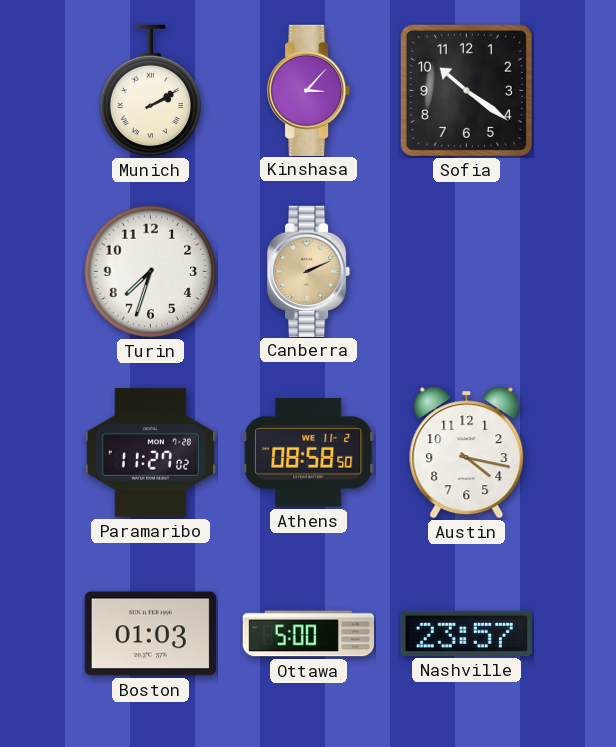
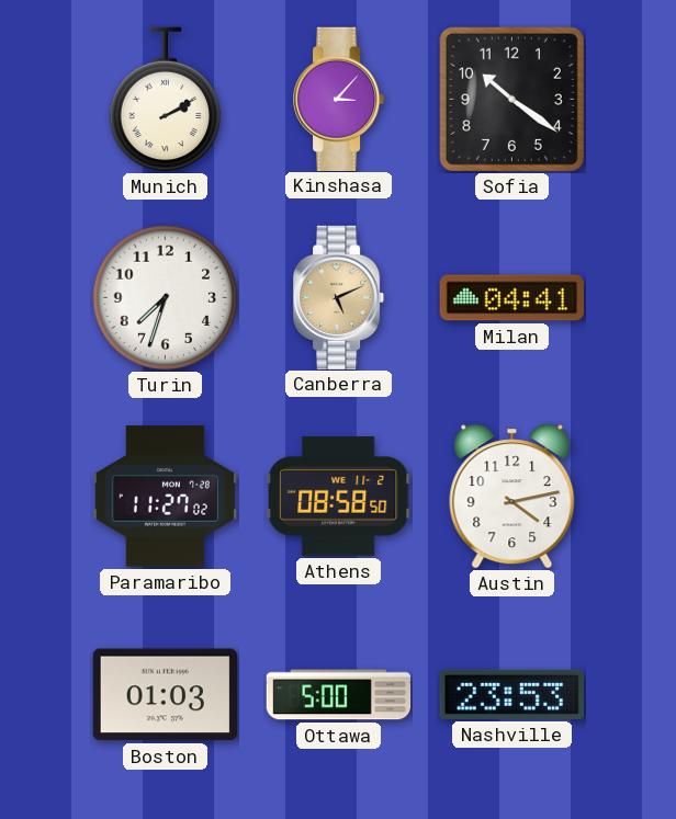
Canberra: 2:11 -> 5:11 (340, 297)
Milan: none -> 04:41 (511, 298)
Austin: 4:17 -> 4:13 (512, 497)
Nashville: 23:57 -> 23:53 (511, 694)
